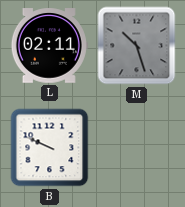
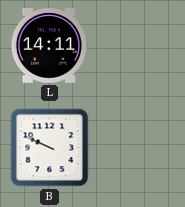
L: 02:11 -> 14:11 (49, 46)
M: 10:27 -> none (137, 46)
